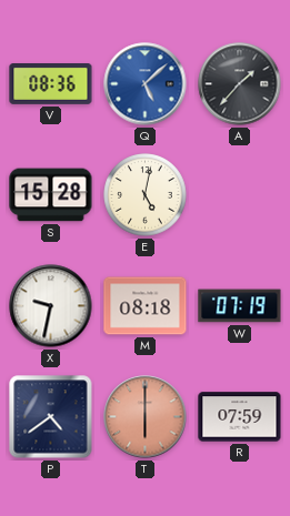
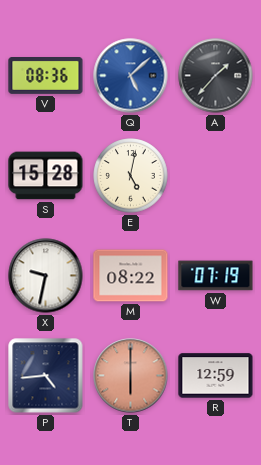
M: 08:18 -> 08:22 (131, 276)
P: 4:39 -> 4:44 (46, 376)
R: 07:59 -> 12:59 (216, 376)
